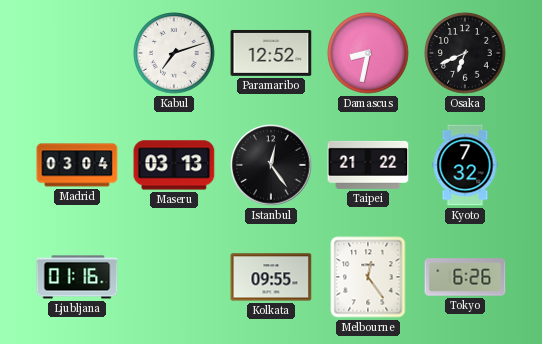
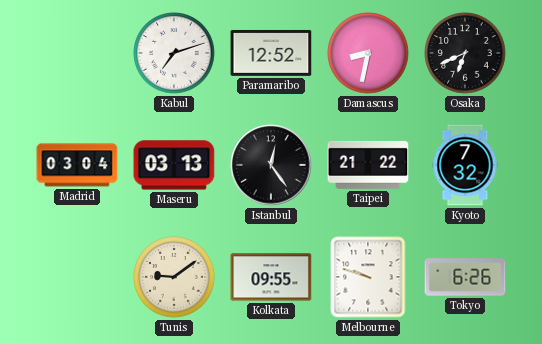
Ljubljana: 01:16 -> none (77, 277)
Tunis: none -> 9:09 (174, 277)
Melbourne: 12:24 -> 9:48 (368, 277)
